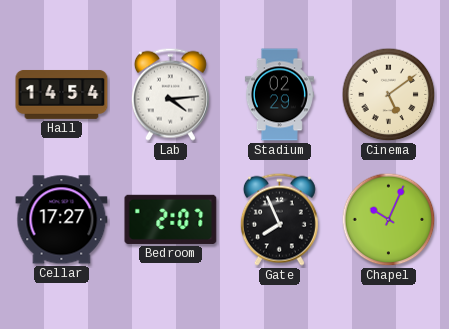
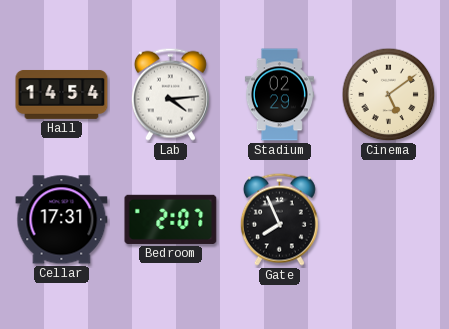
Cellar: 17:27 -> 17:31 (62, 220)
Chapel: 10:04 -> none (389, 220)
